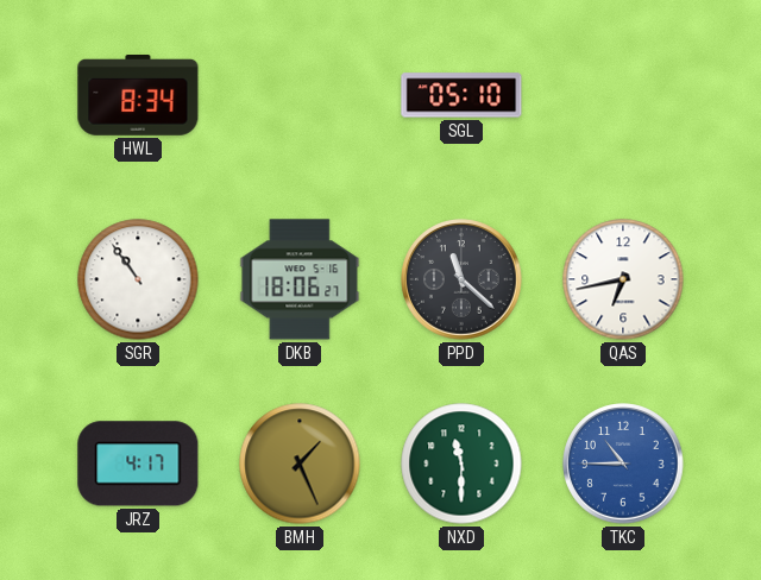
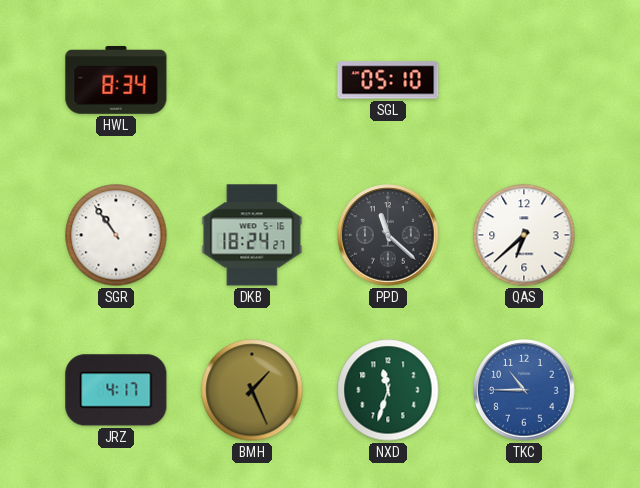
DKB: 18:06 -> 18:24 (252, 235)
QAS: 6:43 -> 6:38 (524, 235)
NXD: 11:30 -> 11:33 (388, 390)
